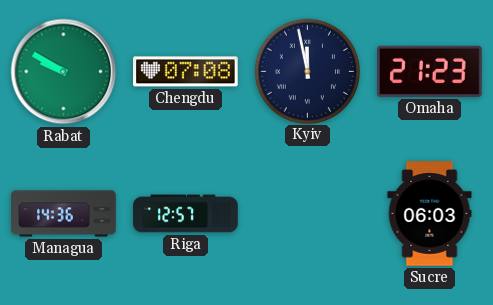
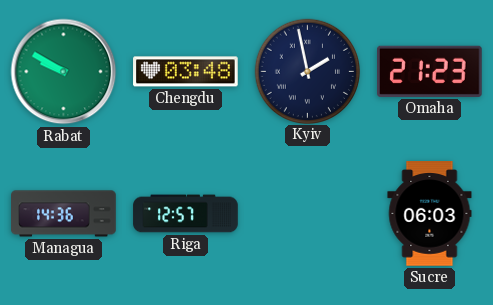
Chengdu: 07:08 -> 03:48 (186, 72)
Kyiv: 11:58 -> 1:58 (307, 71)
